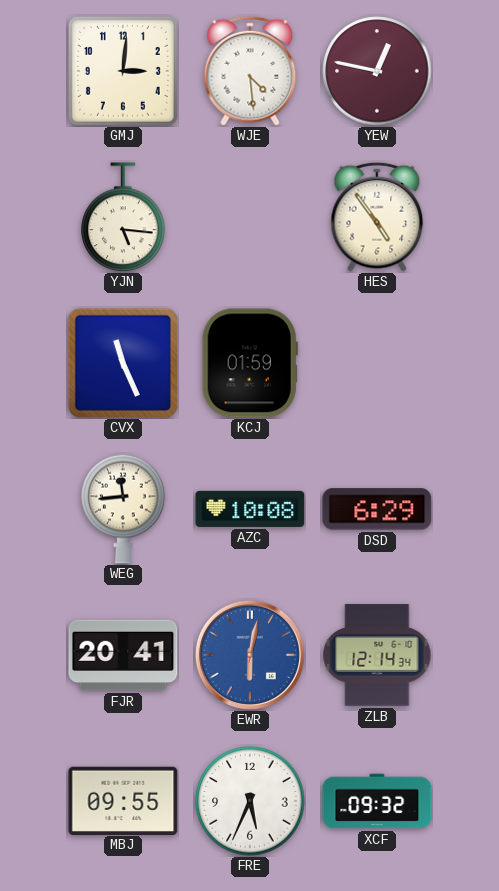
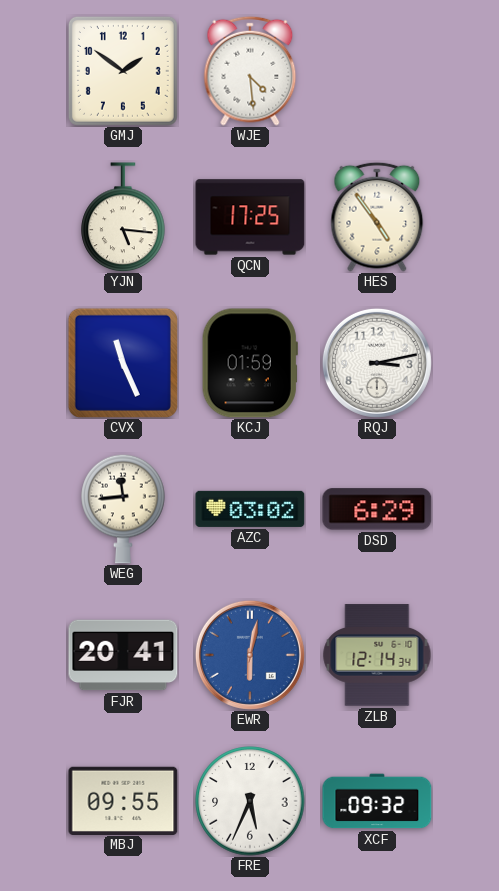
GMJ: 3:01 -> 1:51 (123, 71)
YEW: 12:47 -> none (377, 71)
QCN: none -> 17:25 (250, 217)
RQJ: none -> 3:13 (377, 363)
AZC: 10:08 -> 03:02 (250, 509)
